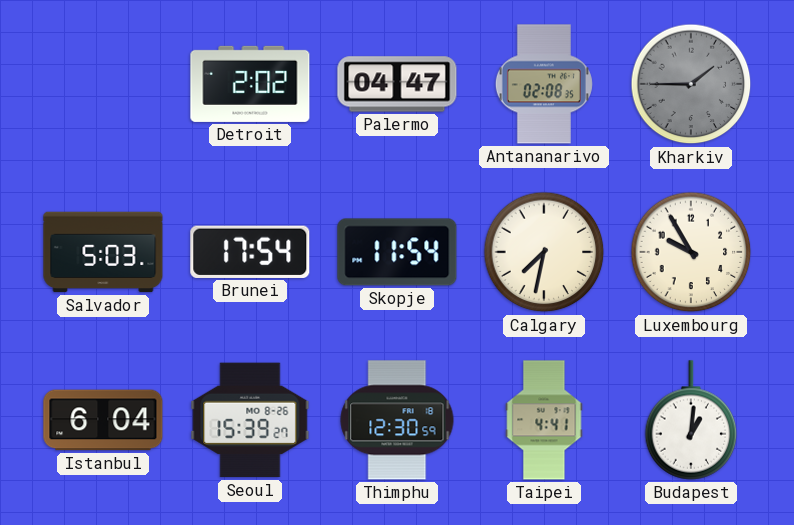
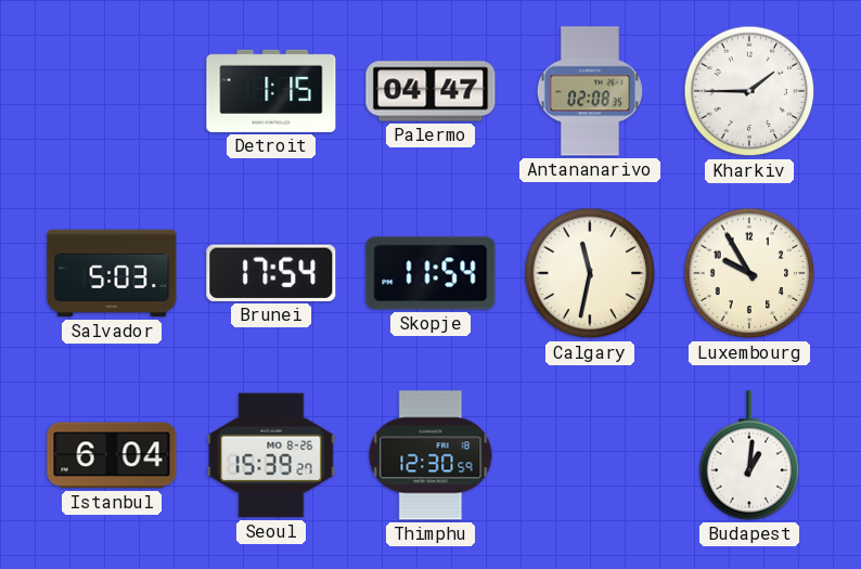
Detroit: 2:02 -> 1:15 (271, 91)
Kharkiv dial: grey -> white (749, 91)
Calgary: 7:32 -> 11:32 (590, 273)
Taipei: 4:41 -> none (544, 420)
